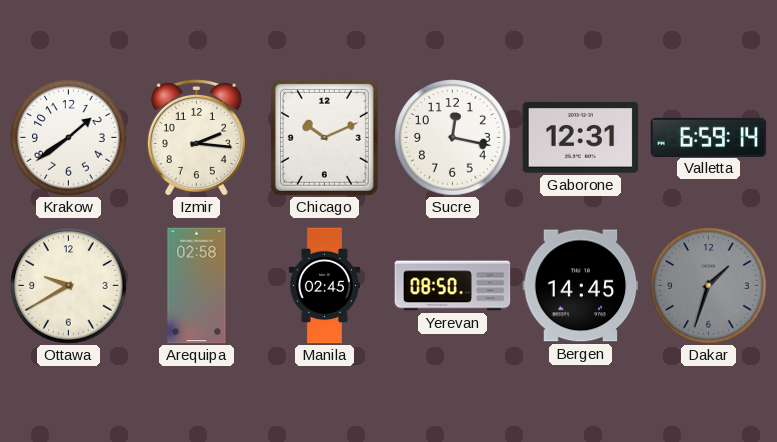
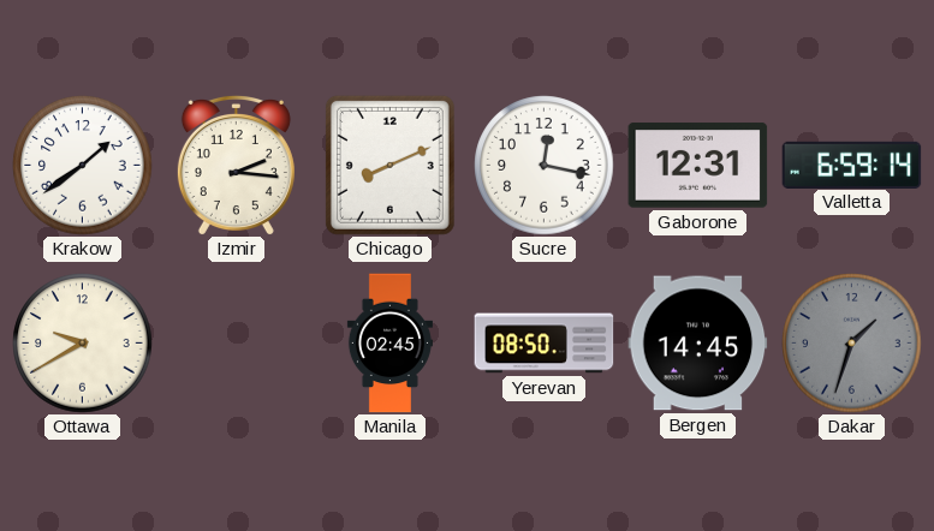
Chicago: 10:11 -> 8:11 (389, 165)
Arequipa: 02:58 -> none (197, 286)
